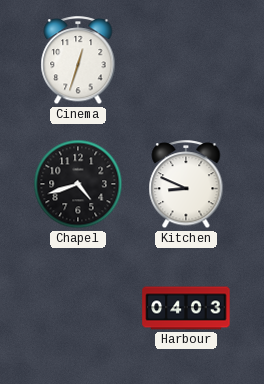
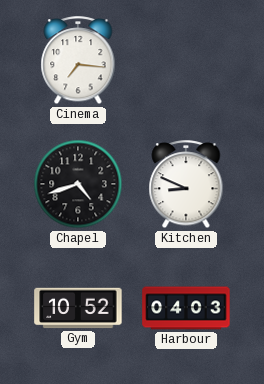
Cinema: 12:33 -> 7:16 (78, 61)
Gym: none -> 10:52 (78, 308)
